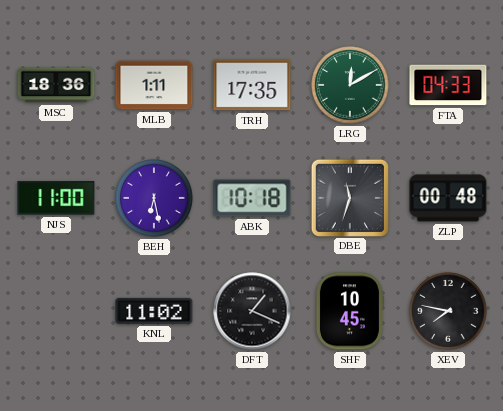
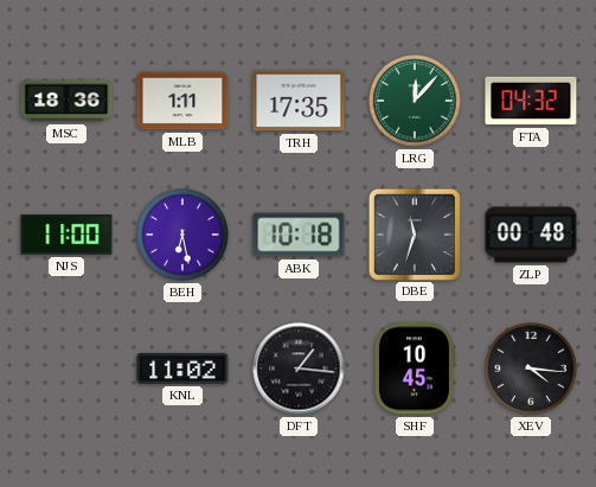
LRG: 12:10 -> 12:07 (415, 101)
FTA: 04:33 -> 04:32 (531, 101)
DFT: 1:19 -> 1:16 (299, 369)
XEV: 7:47 -> 4:16 (531, 369)
